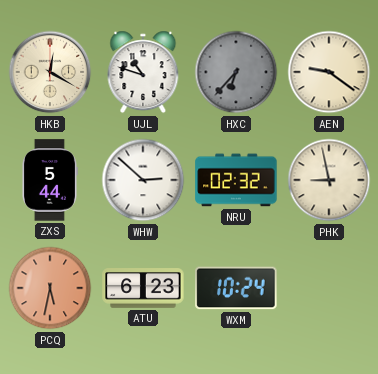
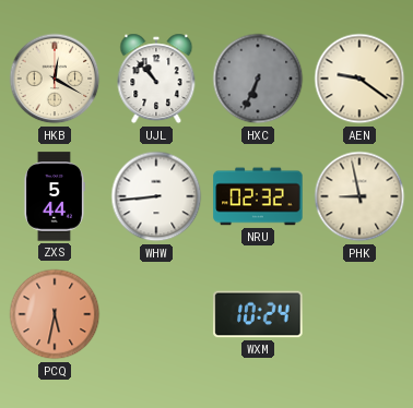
UJL: 10:48 -> 10:53 (156, 79)
HXC: 6:37 -> 6:34 (258, 79)
WHW: 2:52 -> 8:44 (156, 196)
ATU: 6:23 -> none (143, 288)
